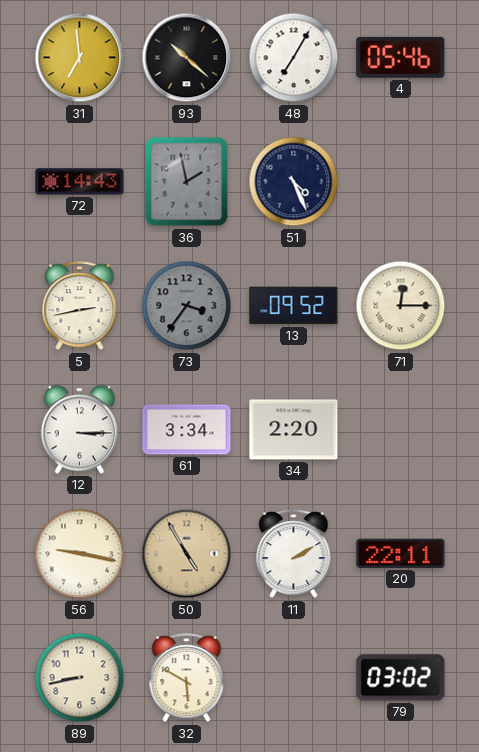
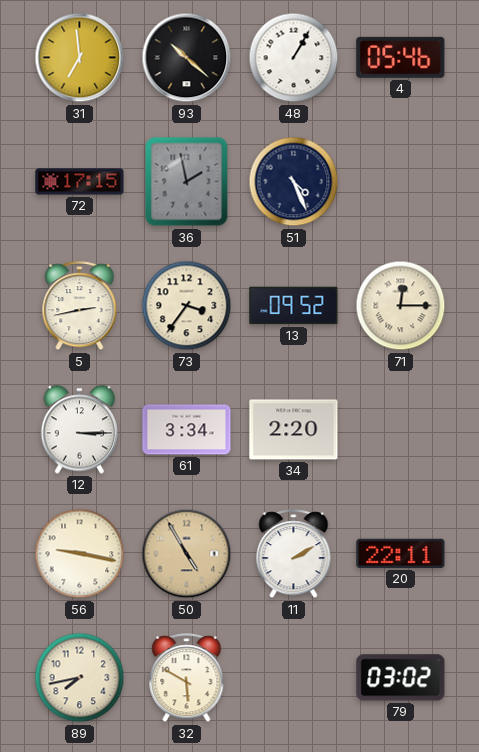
48: 7:05 -> 1:05 (294, 58)
72: 14:43 -> 17:15 (80, 182)
73 dial: grey -> cream (187, 306)
89: 8:43 -> 7:43 (80, 678)
